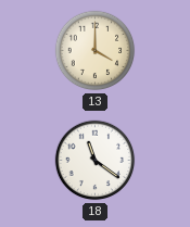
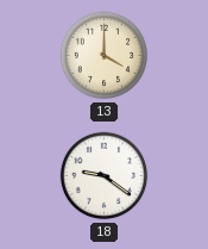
18: 11:21 -> 9:21 (105, 176)
